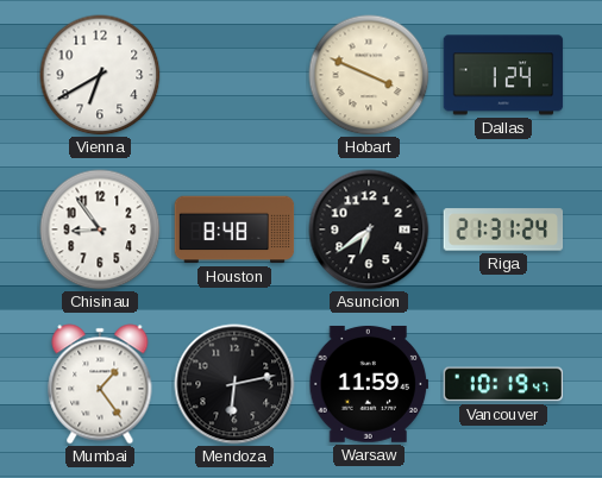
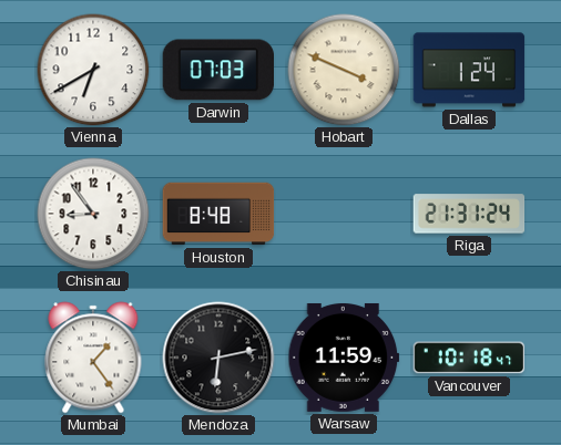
Darwin: none -> 07:03 (217, 70)
Asuncion: 6:39 -> none (369, 229)
Vancouver: 10:19 -> 10:18 (469, 358)
